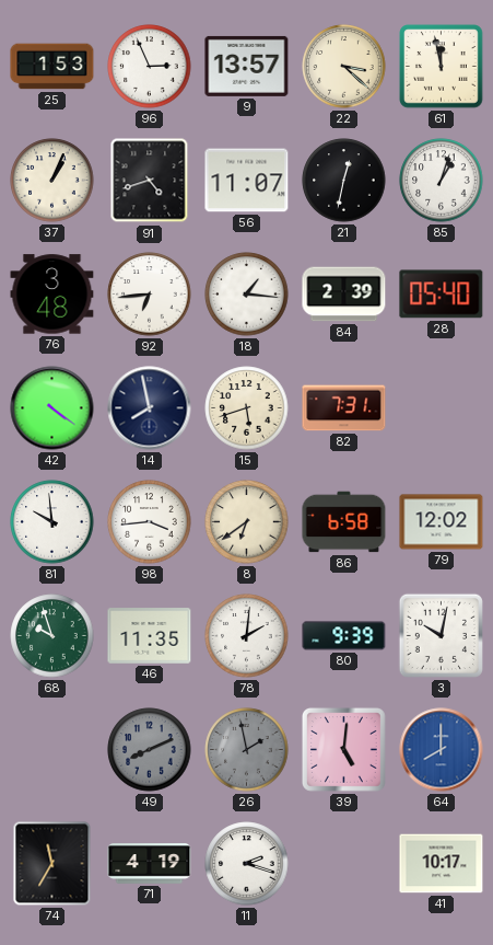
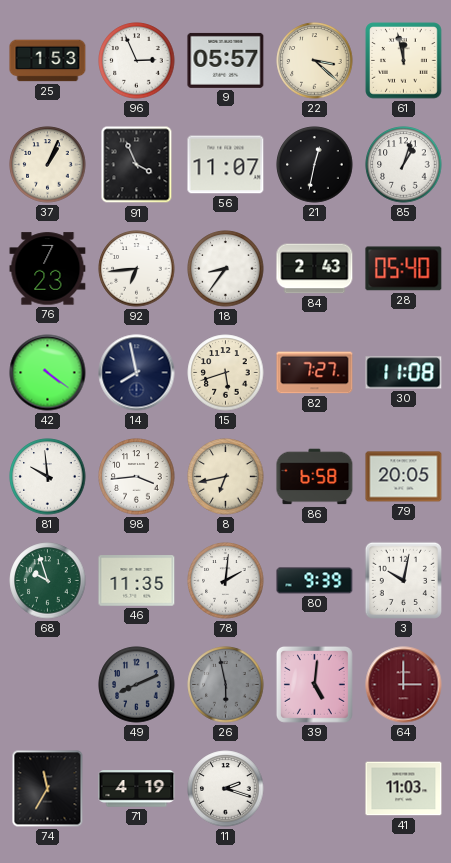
9: 13:57 -> 05:57 (226, 60)
91: 4:42 -> 3:56 (137, 165)
76: 3:48 -> 7:23 (48, 269)
18: 1:16 -> 8:36 (226, 269)
84: 2:39 -> 2:43 (315, 269)
82: 7:31 -> 7:27 (315, 373)
30: none -> 11:08 (404, 373)
8: 6:39 -> 6:43 (226, 477)
79: 12:02 -> 20:05 (404, 477)
26: 1:58 -> 5:58 (226, 685)
64: 8:00 -> 3:00 (404, 685)
64 dial: blue -> burgundy (404, 685)
41: 10:17 -> 11:03 (404, 789)
